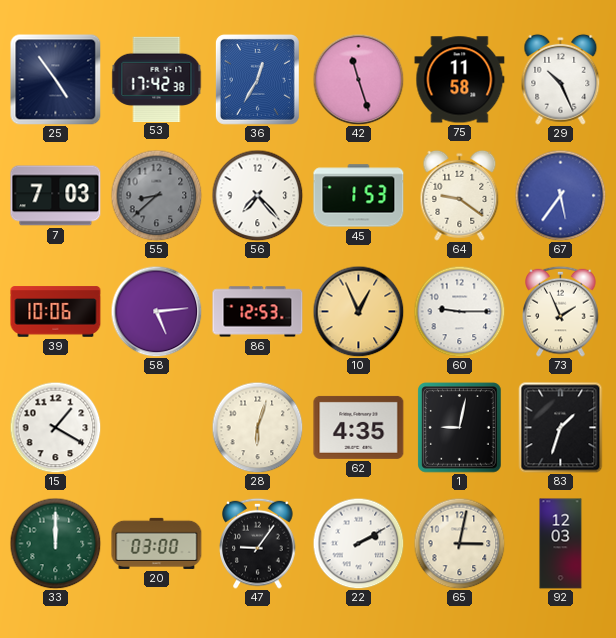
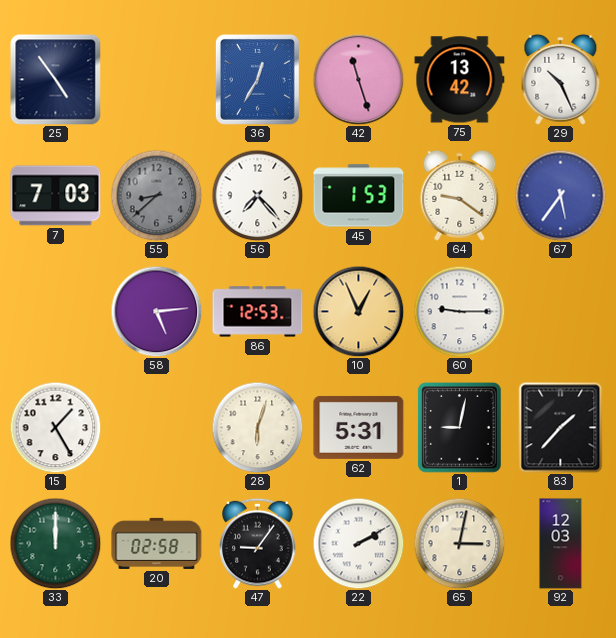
53: 17:42 -> none (157, 79)
75: 11:58 -> 13:42 (460, 80)
39: 10:06 -> none (56, 312)
73: 1:56 -> none (561, 311)
15: 1:20 -> 1:25 (55, 427)
62: 4:35 -> 5:31 (359, 427)
83: 1:33 -> 1:37 (561, 428)
20: 03:00 -> 02:58 (157, 543)
